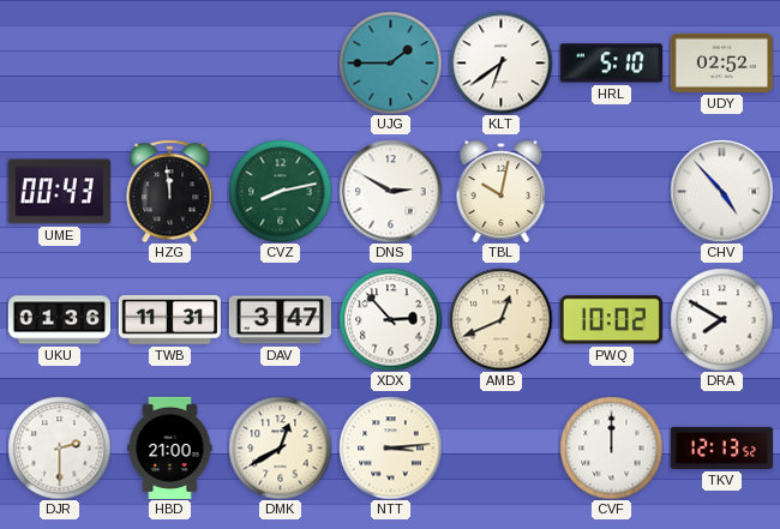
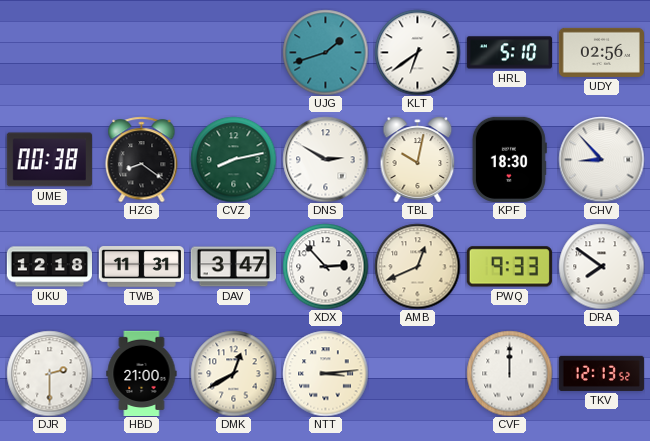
UJG: 1:45 -> 1:42 (325, 52)
UDY: 02:52 -> 02:56 (601, 52)
UME: 00:43 -> 00:38 (49, 160)
HZG: 11:59 -> 8:21 (142, 159)
KPF: none -> 18:30 (509, 159)
CHV: 4:53 -> 8:53 (601, 159)
UKU: 01:36 -> 12:18 (49, 267)
PWQ: 10:02 -> 9:33 (509, 267)
DRA: 7:50 -> 7:51 (601, 266)
